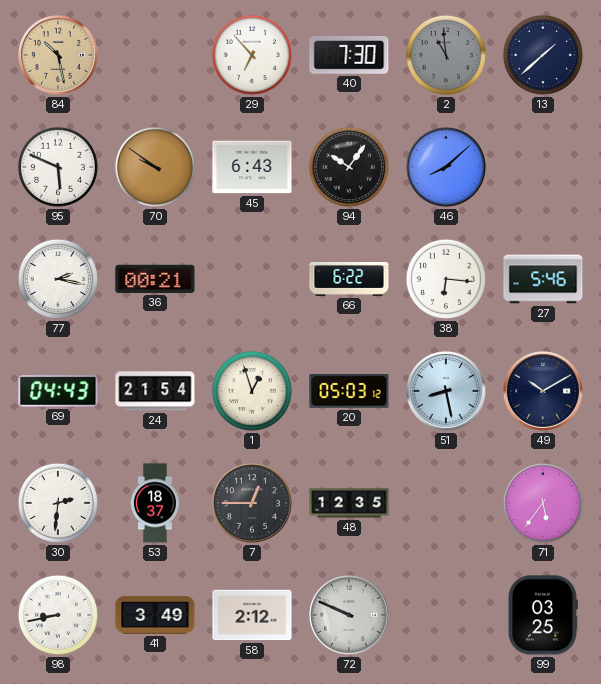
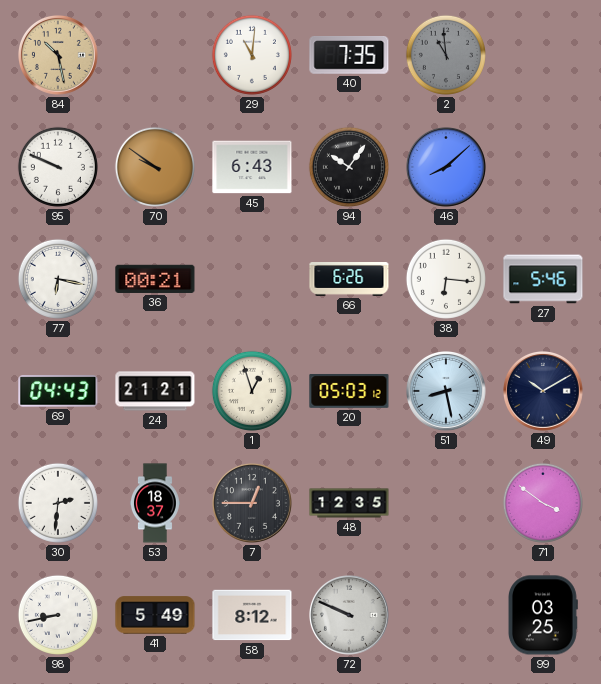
29: 6:53 -> 11:01 (252, 55)
40: 7:30 -> 7:35 (349, 56)
13: 1:38 -> none (543, 55)
95: 5:49 -> 9:49 (58, 167)
77: 2:17 -> 6:17 (58, 279)
66: 6:22 -> 6:26 (349, 280)
24: 21:54 -> 21:21 (155, 391)
71: 5:36 -> 3:51 (543, 503)
41: 3:49 -> 5:49 (155, 615)
58: 2:12 -> 8:12 (252, 615)
